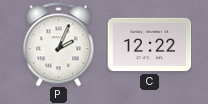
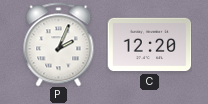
C: 12:22 -> 12:20 (149, 45)
